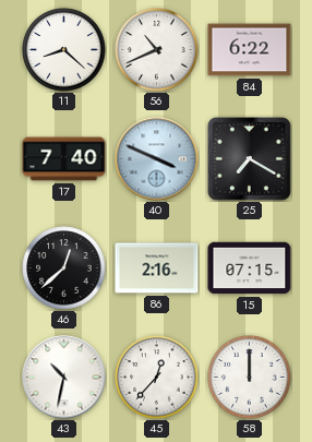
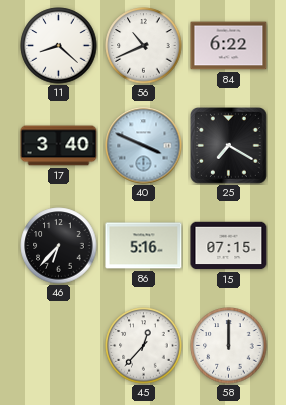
17: 7:40 -> 3:40 (59, 146)
46: 12:38 -> 6:37 (59, 246)
86: 2:16 -> 5:16 (144, 246)
43: 10:32 -> none (64, 378)
